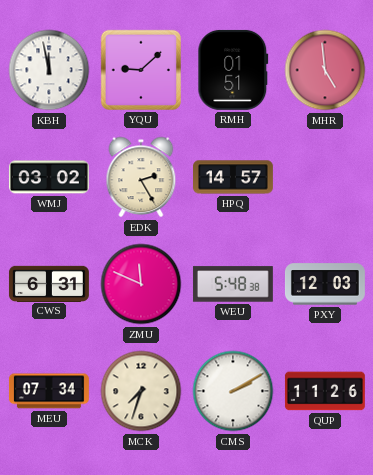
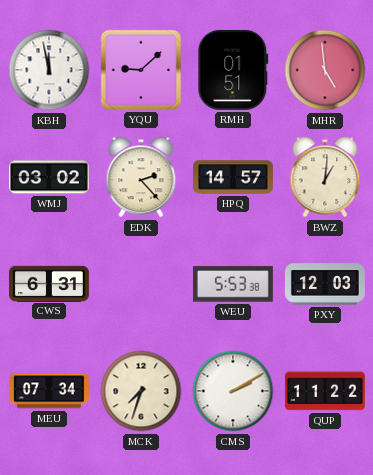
EDK: 2:25 -> 2:23 (141, 177)
BWZ: none -> 1:01 (325, 177)
ZMU: 11:49 -> none (141, 284)
WEU: 5:48 -> 5:53 (233, 284)
QUP: 11:26 -> 11:22 (325, 391)
